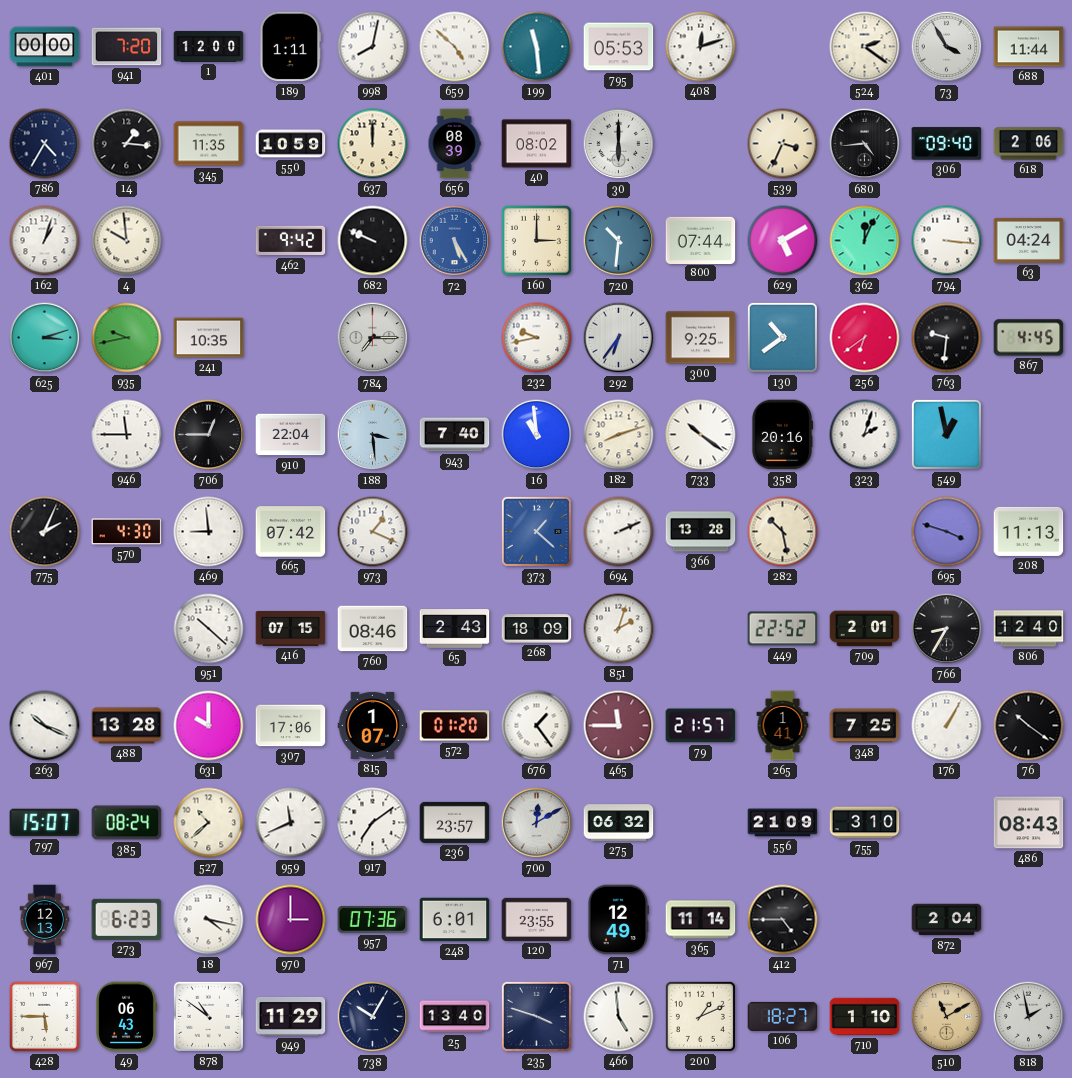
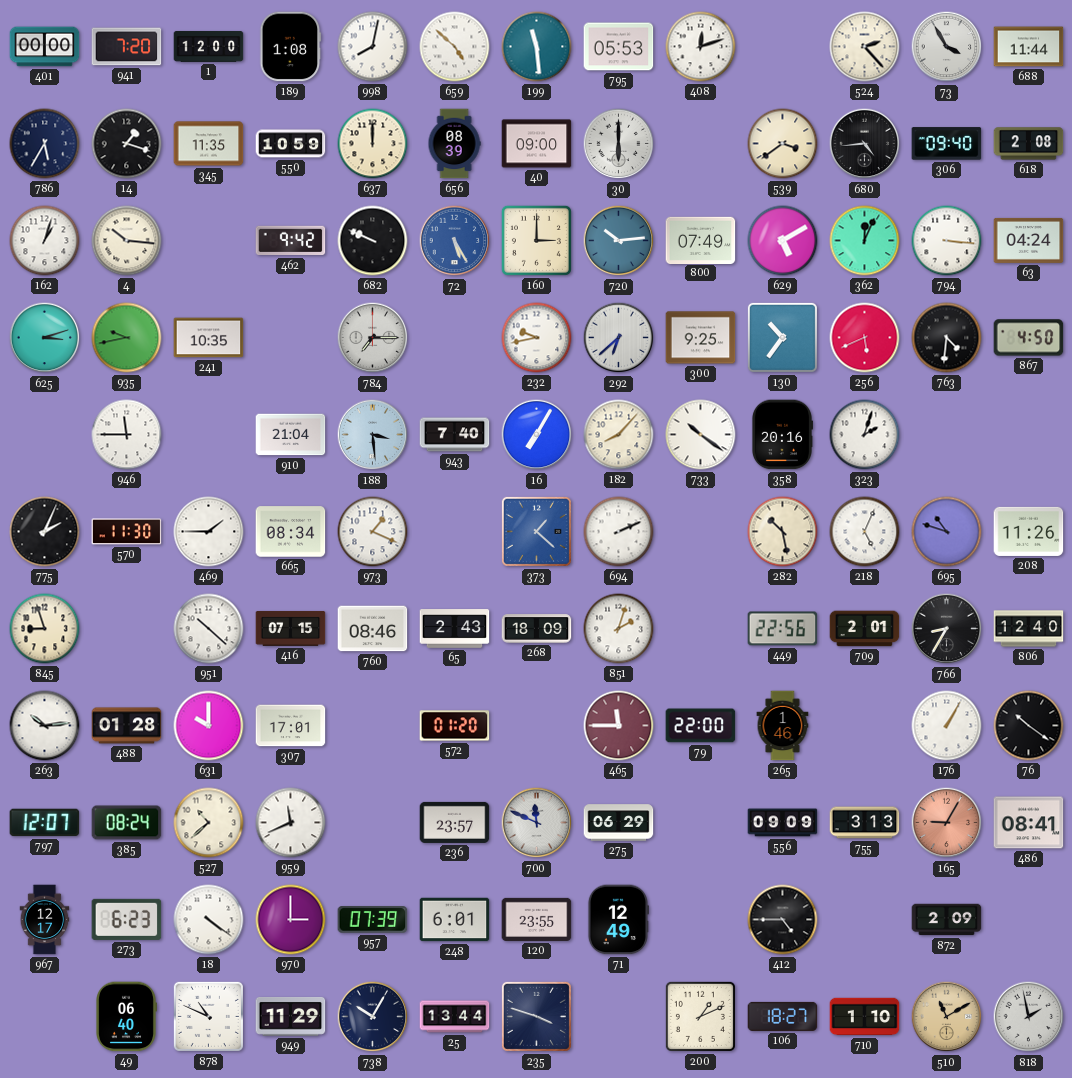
189: 1:11 -> 1:08 (291, 47)
524: 2:21 -> 2:23 (865, 47)
786: 4:35 -> 5:35 (45, 144)
14: 1:16 -> 1:18 (127, 144)
40: 08:02 -> 09:00 (537, 144)
539: 3:34 -> 3:39 (783, 144)
618: 2:06 -> 2:08 (1029, 144)
4: 9:59 -> 10:16 (127, 241)
720: 10:31 -> 10:14 (619, 241)
800: 07:44 -> 07:49 (701, 240)
292: 6:36 -> 6:38 (619, 338)
130: 10:39 -> 10:36 (782, 337)
256: 6:39 -> 5:41 (865, 338)
763: 9:31 -> 4:31 (947, 338)
867: 4:45 -> 4:50 (1029, 338)
706: 12:45 -> none (209, 435)
910: 22:04 -> 21:04 (291, 435)
16: 10:59 -> 7:05 (537, 435)
182: 8:12 -> 8:07 (619, 435)
549: 12:58 -> none (946, 434)
570: 4:30 -> 11:30 (127, 532)
469: 8:59 -> 1:45 (209, 532)
665: 07:42 -> 08:34 (291, 532)
366: 13:28 -> none (701, 532)
218: none -> 5:04 (865, 532)
695: 3:48 -> 10:48 (947, 532)
208: 11:13 -> 11:26 (1029, 531)
845: none -> 8:57 (45, 629)
449: 22:52 -> 22:56 (783, 629)
263: 10:19 -> 10:14 (45, 726)
488: 13:28 -> 01:28 (127, 726)
307: 17:06 -> 17:01 (291, 726)
815: 1:07 -> none (373, 725)
676: 1:24 -> none (537, 726)
79: 21:57 -> 22:00 (701, 726)
265: 1:41 -> 1:46 (783, 726)
348: 7:25 -> none (865, 726)
797: 15:07 -> 12:07 (45, 823)
917: 7:09 -> none (373, 823)
700: 12:10 -> 11:49 (537, 823)
275: 06:32 -> 06:29 (619, 823)
556: 21:09 -> 09:09 (783, 823)
755: 3:10 -> 3:13 (865, 823)
165: none -> 9:05 (947, 823)
486: 08:43 -> 08:41 (1029, 823)
967: 12:13 -> 12:17 (45, 920)
18: 4:17 -> 4:21 (209, 920)
957: 07:36 -> 07:39 (373, 920)
365: 11:14 -> none (701, 920)
872: 2:04 -> 2:09 (947, 920)
428: 5:45 -> none (44, 1016)
49: 06:43 -> 06:40 (127, 1017)
878: 10:51 -> 10:49 (208, 1016)
25: 13:40 -> 13:44 (455, 1017)
466: 4:59 -> none (619, 1017)
